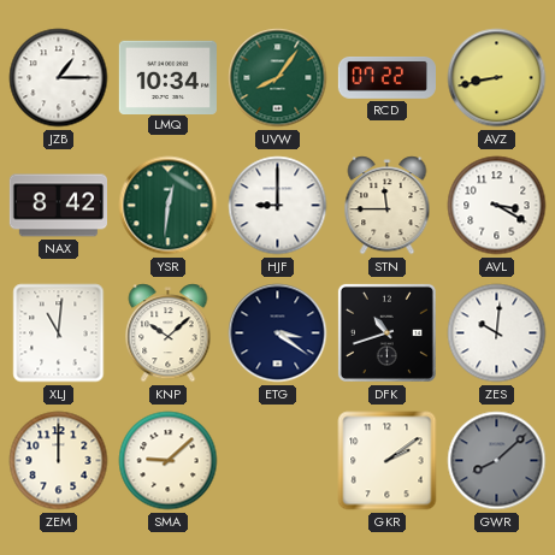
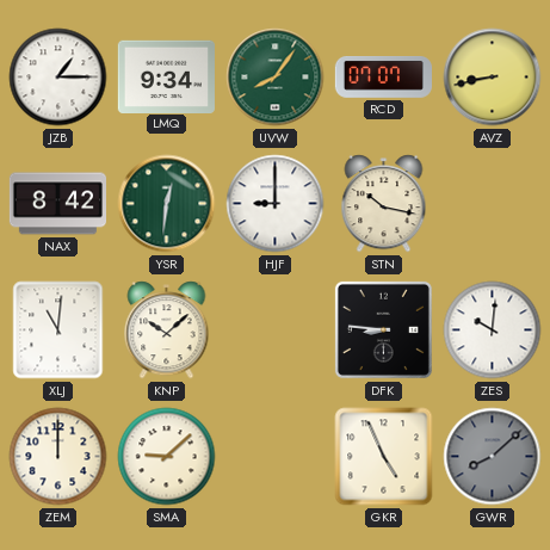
LMQ: 10:34 -> 9:34 (166, 76)
RCD: 07:22 -> 07:07 (383, 78)
STN: 11:45 -> 10:17 (384, 204)
AVL: 3:20 -> none (497, 206)
ETG: 3:21 -> none (278, 333)
DFK: 10:42 -> 8:46 (383, 329)
GKR: 2:09 -> 4:56 (384, 457)
